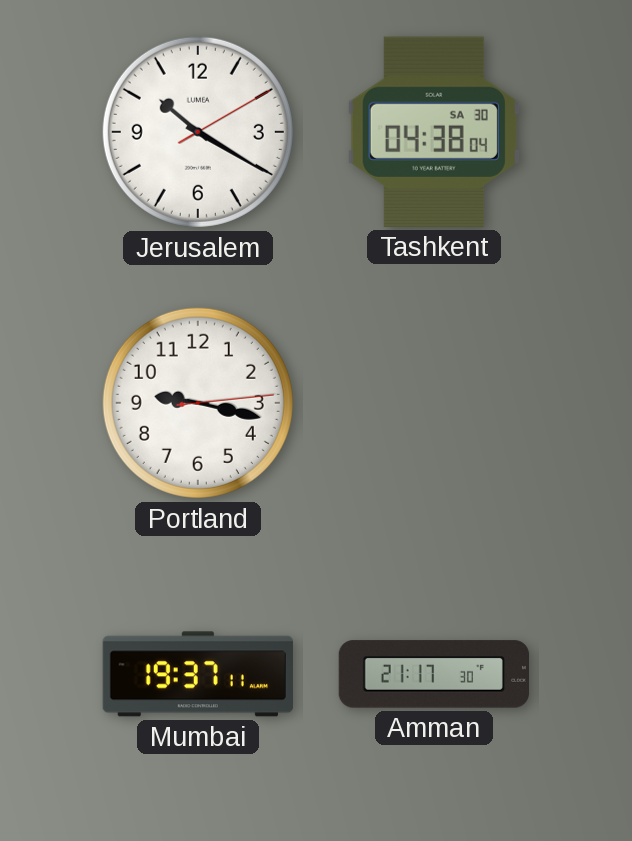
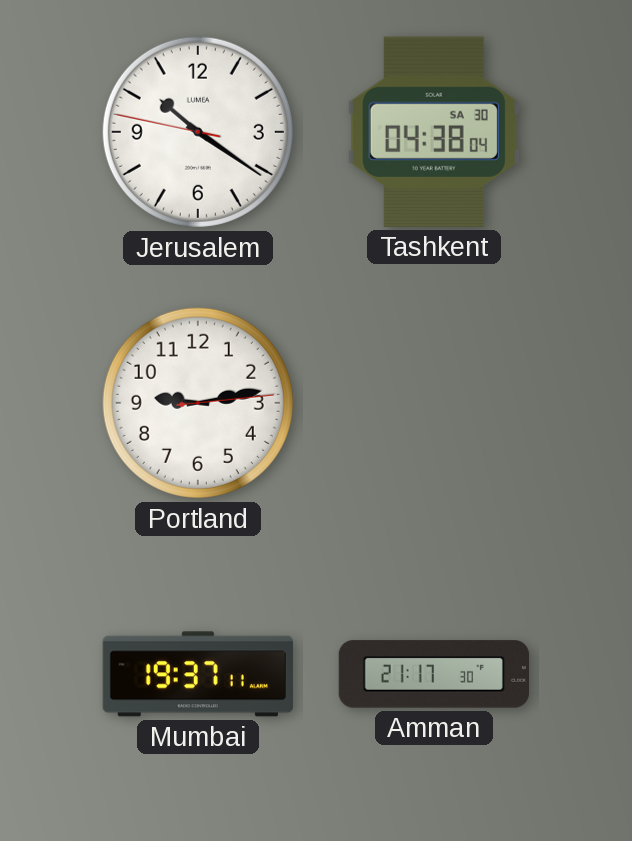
Jerusalem: 10:20:10 -> 10:20:47 (198, 132)
Portland: 9:17 -> 9:13 (198, 403)
